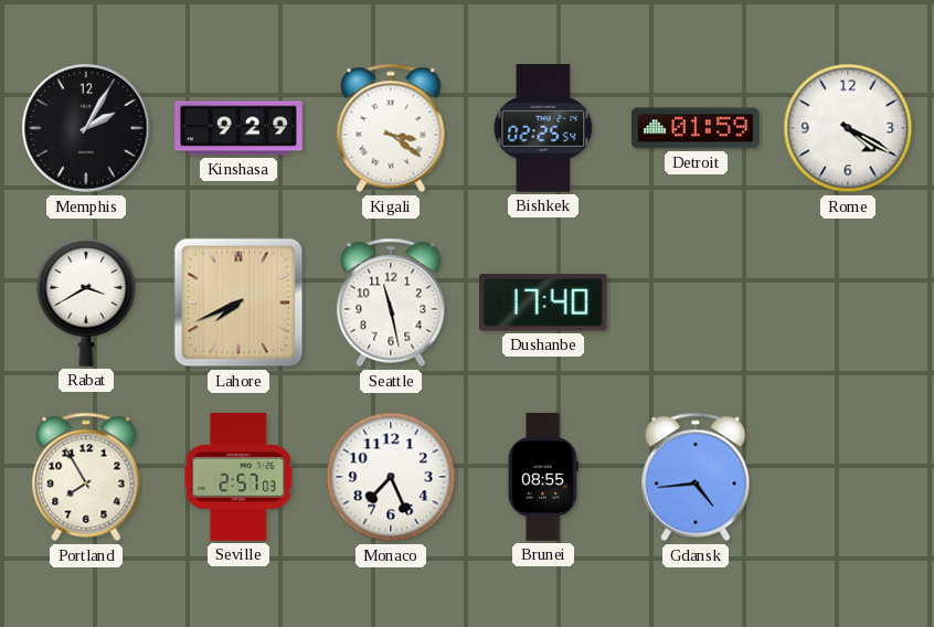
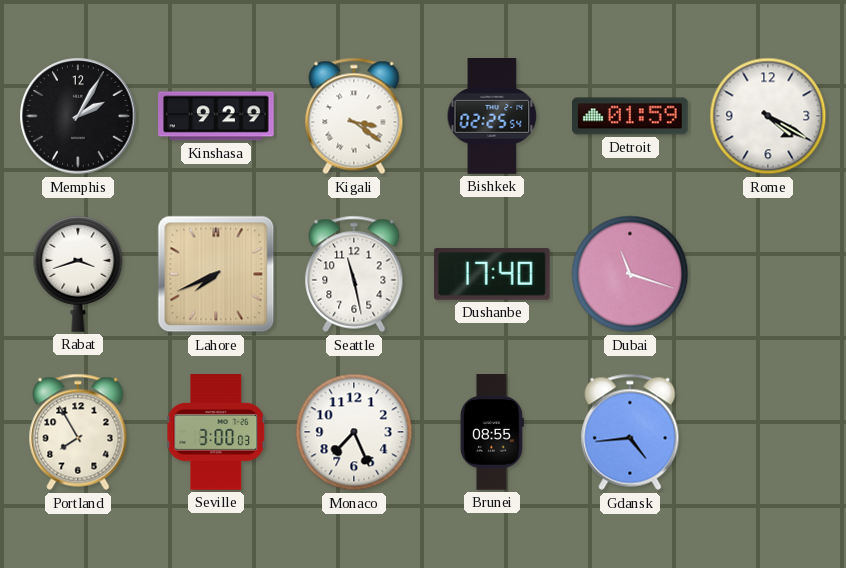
Rabat: 3:40 -> 3:42 (78, 274)
Dubai: none -> 11:18 (630, 274)
Seville: 2:57 -> 3:00 (217, 432)
